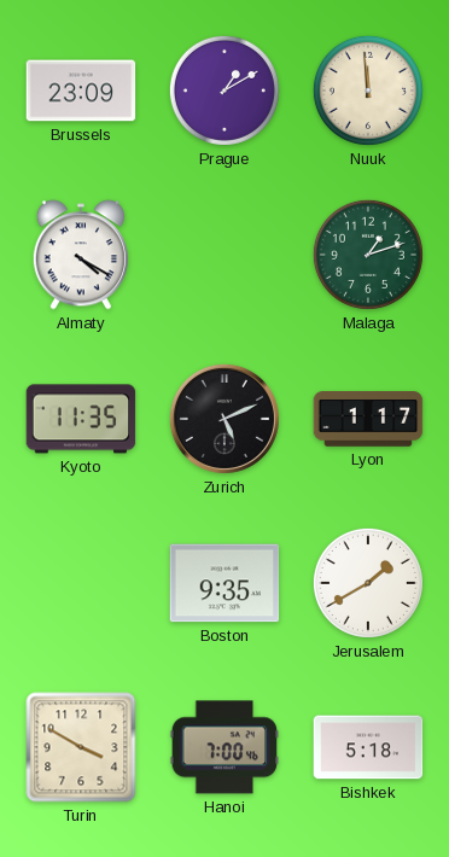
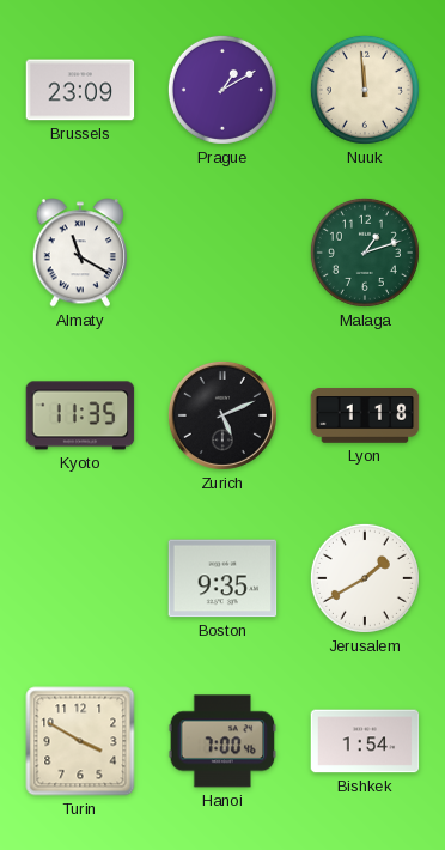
Almaty: 4:20 -> 11:20 (79, 253)
Lyon: 1:17 -> 1:18 (365, 415)
Bishkek: 5:18 -> 1:54 (365, 741)
